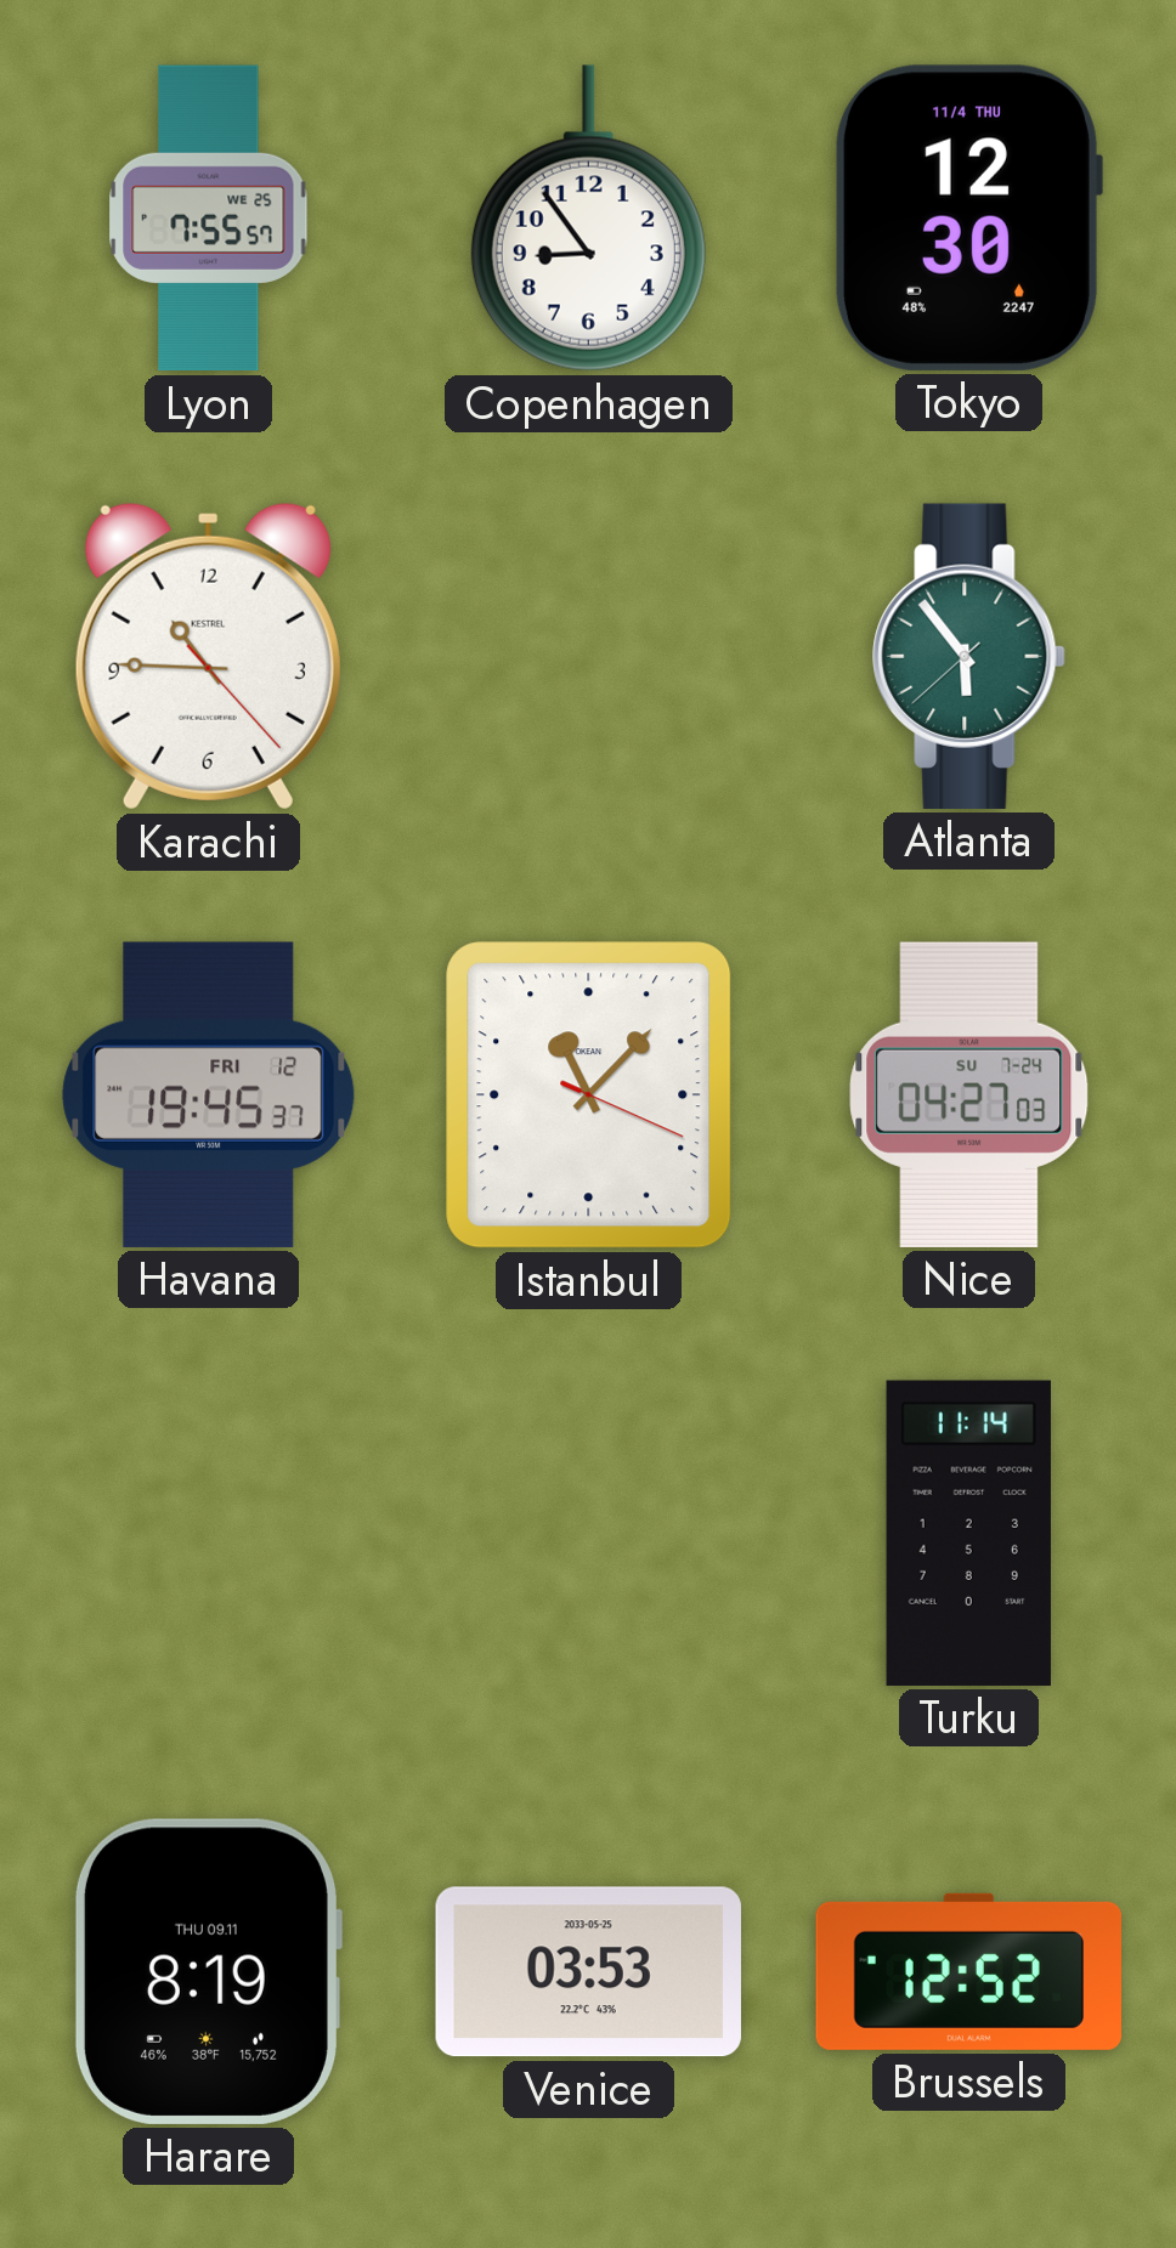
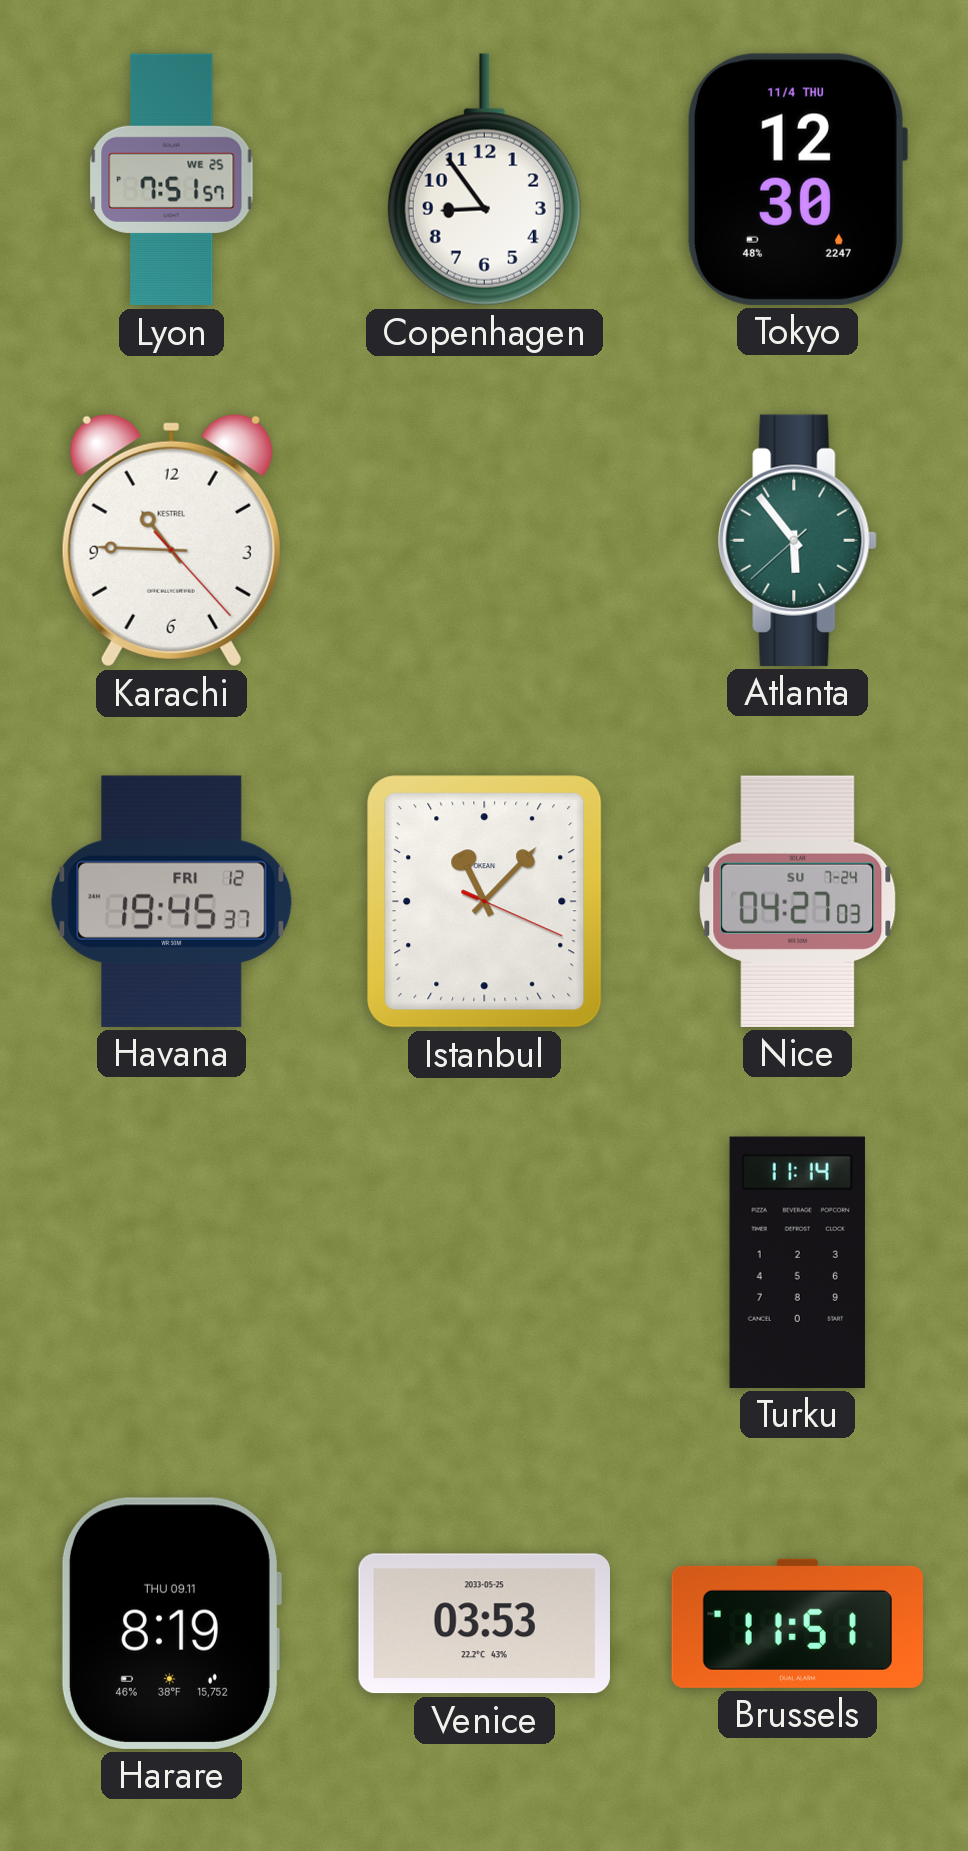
Lyon: 7:55 -> 7:51 (172, 180)
Brussels: 12:52 -> 11:51 (797, 1623)
